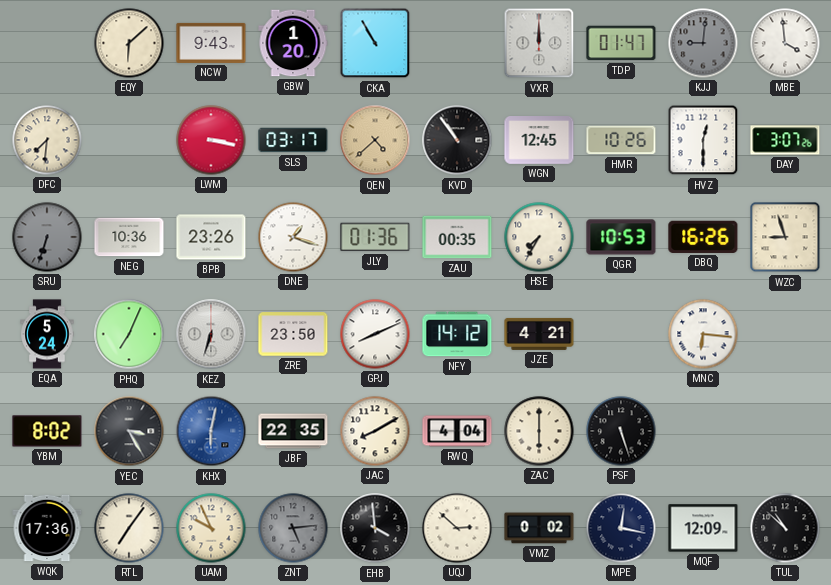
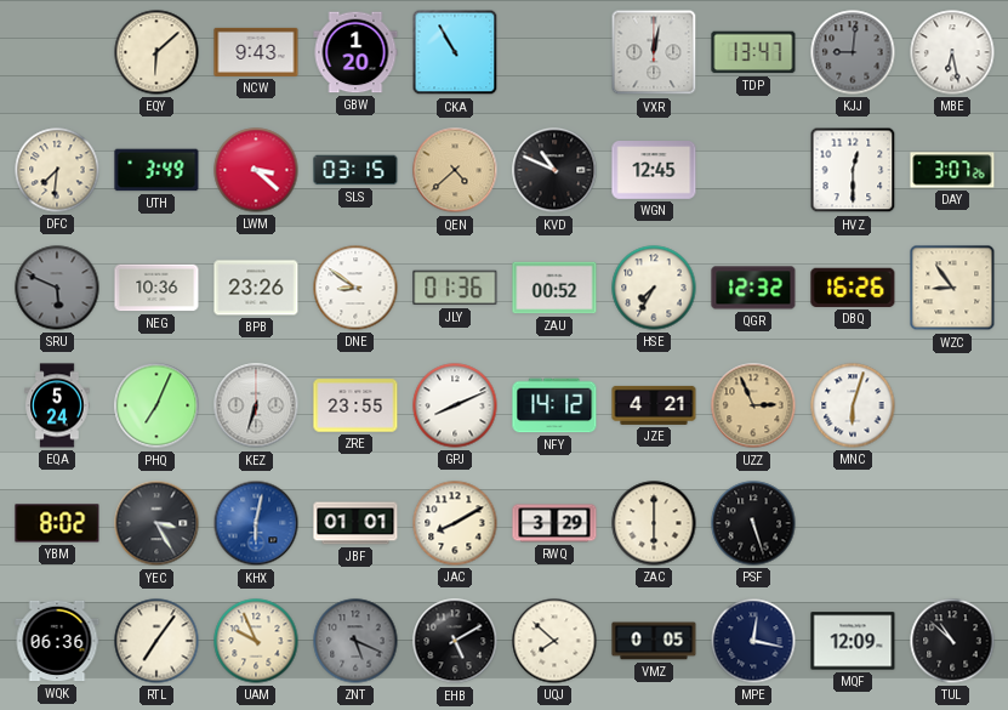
VXR: 12:00 -> 12:02 (654, 52)
TDP: 01:47 -> 13:47 (753, 52)
MBE: 3:59 -> 6:28 (952, 52)
UTH: none -> 3:49 (156, 170)
LWM: 3:17 -> 3:22 (256, 170)
SLS: 03:17 -> 03:15 (355, 170)
KVD: 10:54 -> 10:49 (554, 170)
HMR: 10:26 -> none (621, 140)
SRU: 6:33 -> 5:49 (57, 288)
DNE: 1:18 -> 8:51 (355, 288)
ZAU: 00:35 -> 00:52 (554, 288)
QGR: 10:53 -> 12:32 (753, 288)
WZC: 8:57 -> 8:54 (952, 288)
ZRE: 23:50 -> 23:55 (355, 405)
UZZ: none -> 2:56 (753, 405)
MNC: 6:16 -> 6:03 (853, 405)
JBF: 22:35 -> 01:01 (355, 523)
RWQ: 4:04 -> 3:29 (554, 523)
WQK: 17:36 -> 06:36 (57, 641)
ZNT: 5:14 -> 5:19 (355, 641)
EHB: 3:59 -> 5:10 (455, 641)
UQJ: 2:52 -> 7:52 (554, 641)
VMZ: 0:02 -> 0:05 (654, 641)
